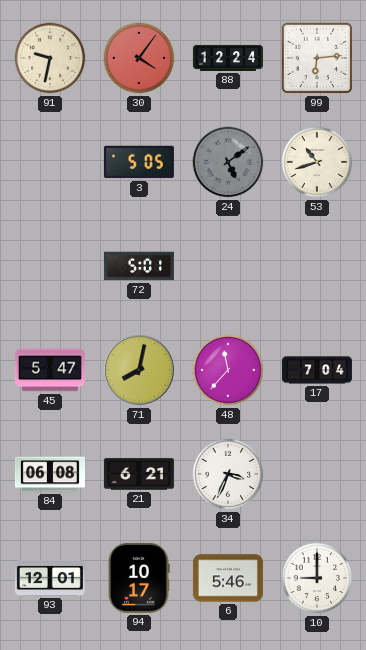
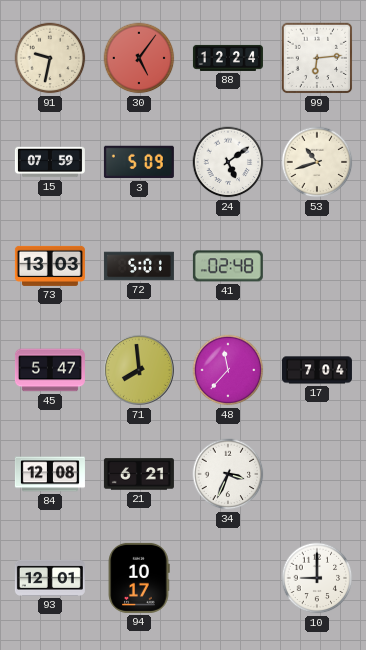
30: 4:06 -> 5:06 (139, 58)
15: none -> 07:59 (50, 162)
3: 5:05 -> 5:09 (139, 162)
24 dial: grey -> white (228, 162)
73: none -> 13:03 (50, 266)
41: none -> 02:48 (228, 266)
71: 8:02 -> 7:59 (139, 370)
84: 06:08 -> 12:08 (50, 474)
6: 5:46 -> none (228, 578)
